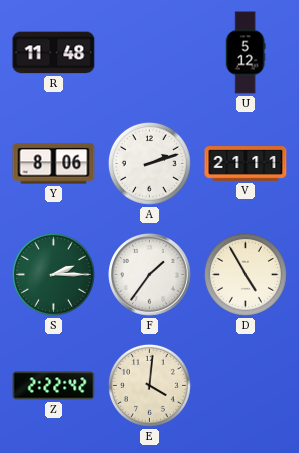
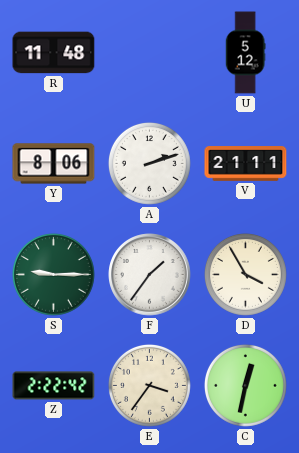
S: 2:15 -> 9:15 (53, 274)
D: 4:55 -> 3:55 (245, 274)
E: 4:01 -> 3:36 (149, 385)
C: none -> 12:32 (245, 385)
